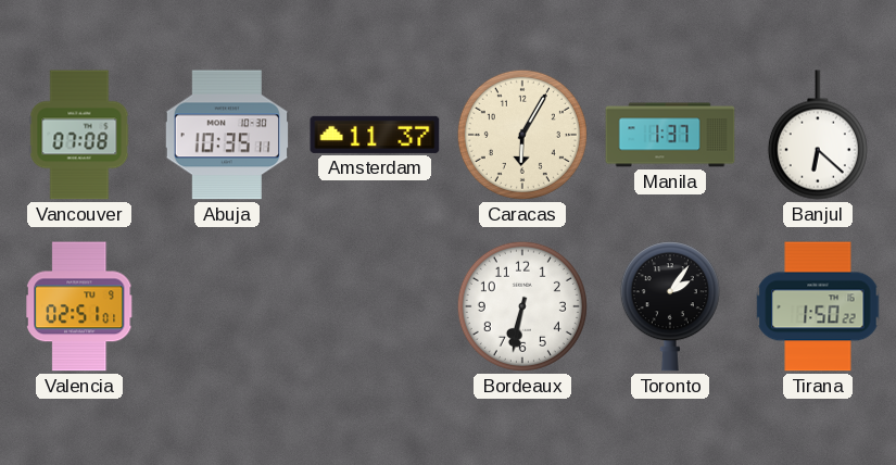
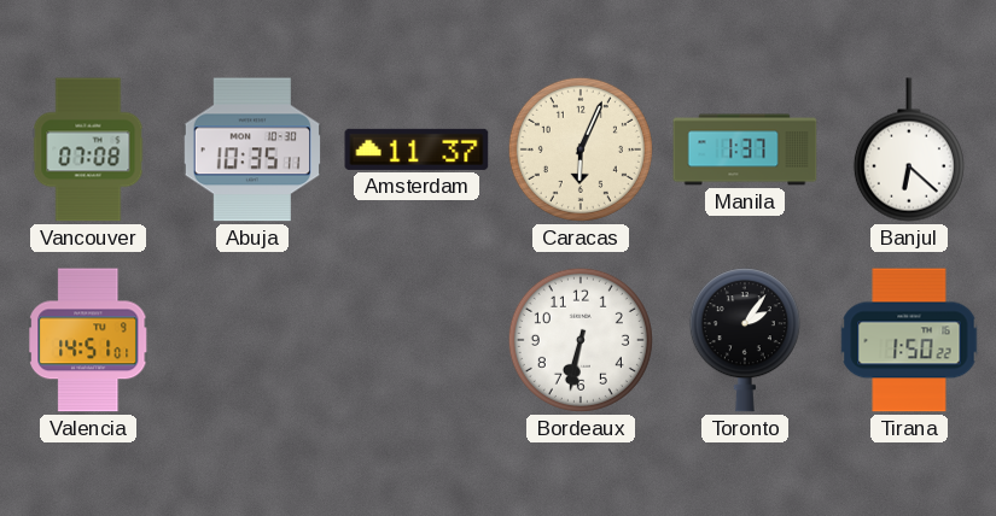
Caracas: 6:05 -> 6:04 (581, 149)
Valencia: 02:51 -> 14:51 (89, 340)
